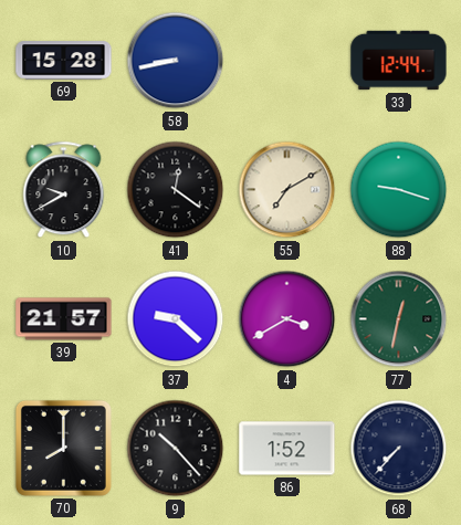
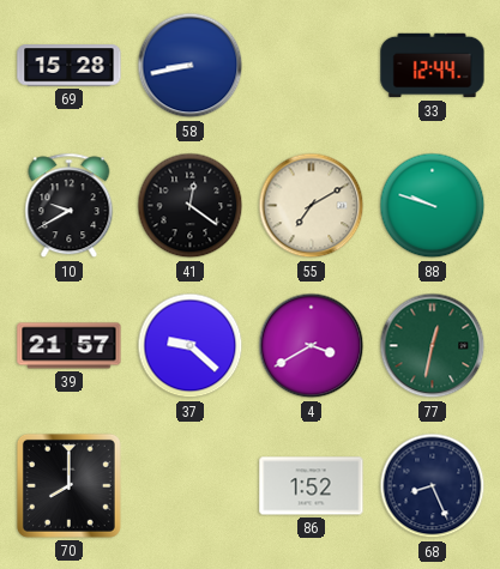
88: 9:18 -> 9:48 (433, 206)
9: 10:23 -> none (176, 449)
68: 7:37 -> 8:26 (433, 486)
